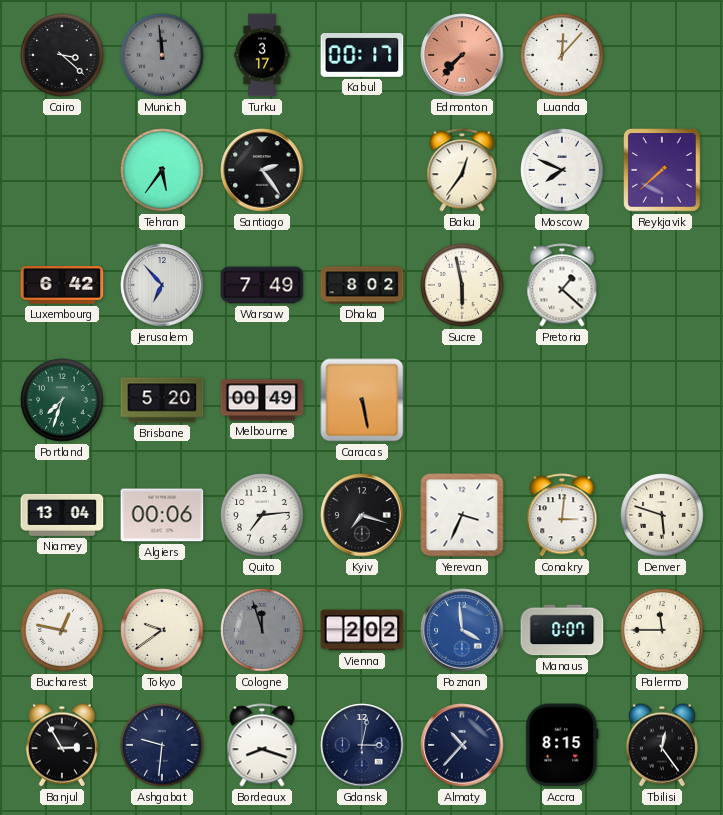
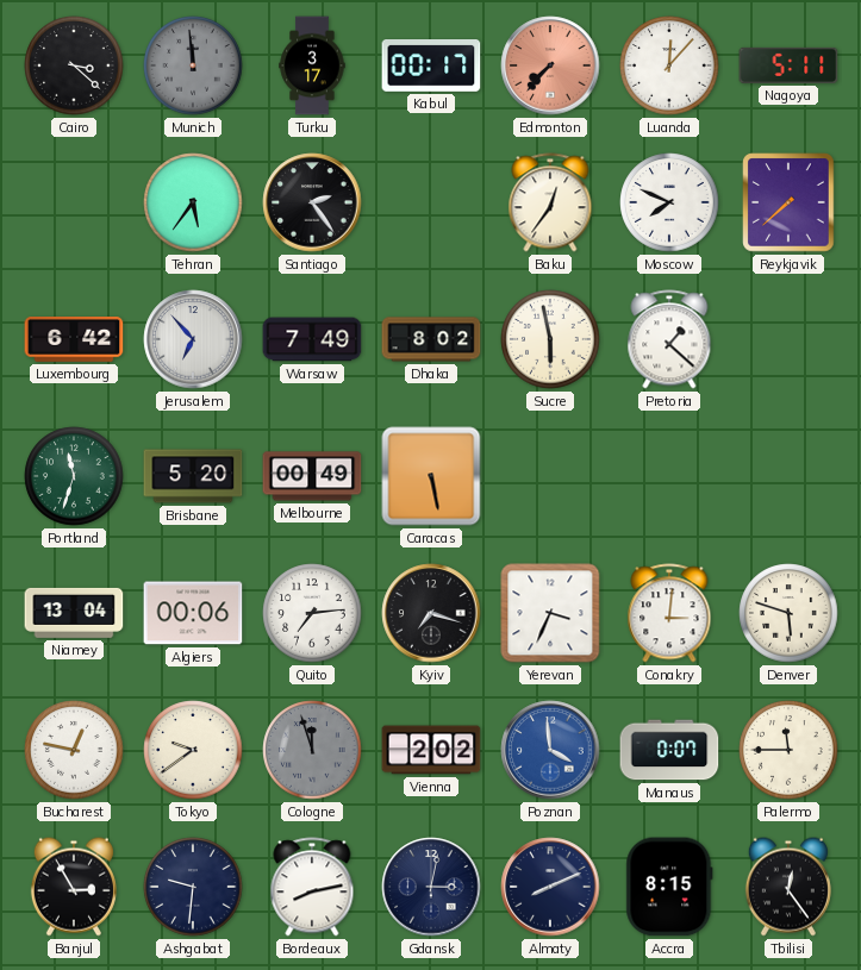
Nagoya: none -> 5:11 (788, 65)
Portland: 7:33 -> 11:33 (74, 476)
Bordeaux: 8:18 -> 8:13 (312, 887)
Almaty: 10:37 -> 8:11 (550, 887)
